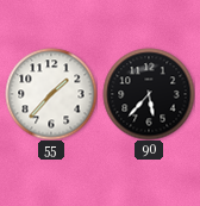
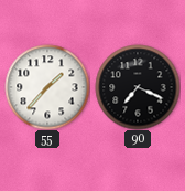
90: 5:37 -> 7:19 (138, 87)
